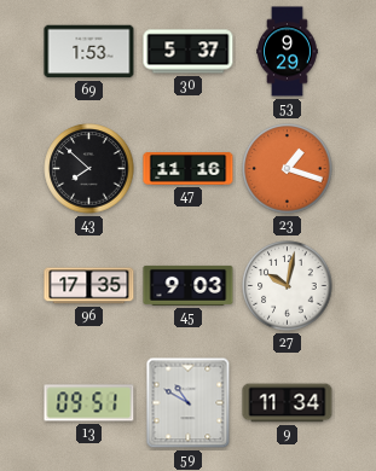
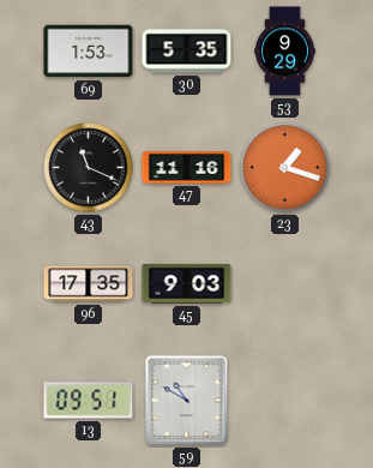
30: 5:37 -> 5:35 (187, 52)
43: 7:52 -> 11:19 (89, 168)
27: 10:02 -> none (288, 286)
9: 11:34 -> none (288, 403)
